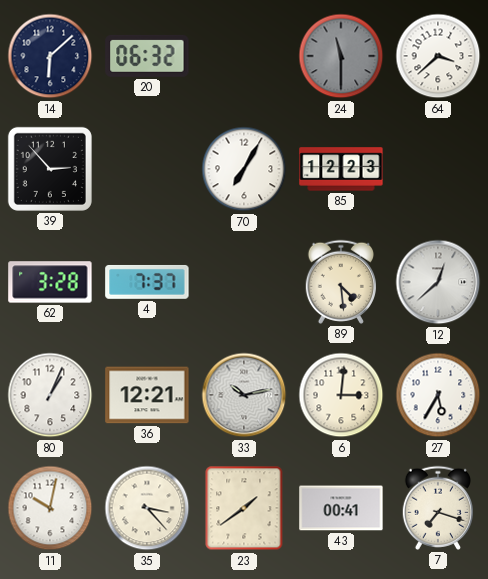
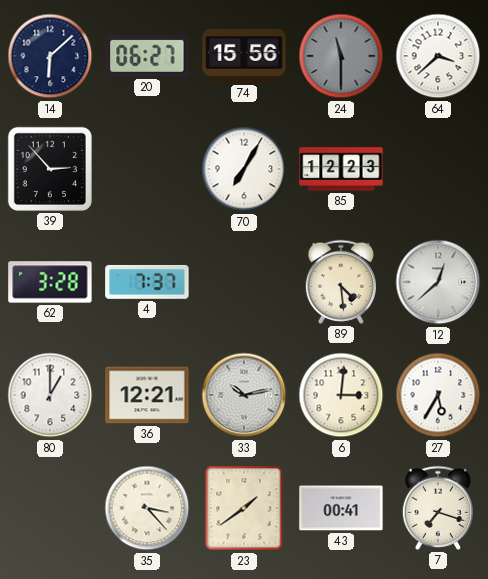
20: 06:32 -> 06:27 (147, 56)
74: none -> 15:56 (244, 56)
80: 1:04 -> 1:00 (50, 395)
11: 10:02 -> none (50, 508)
